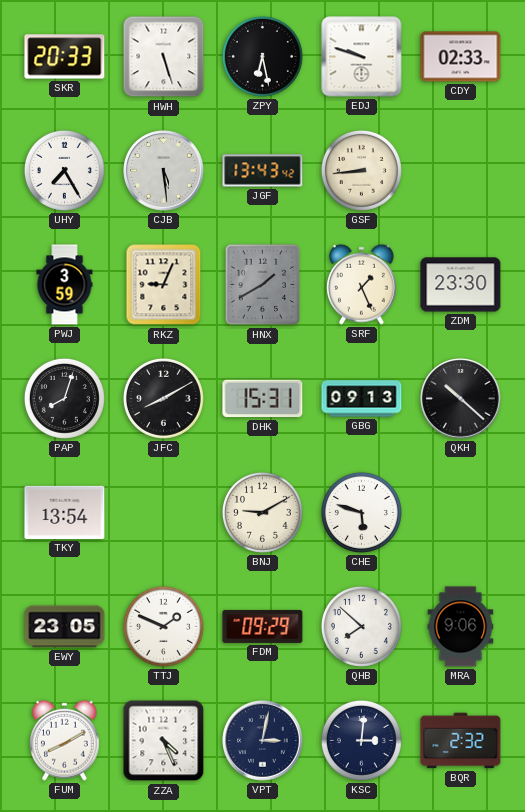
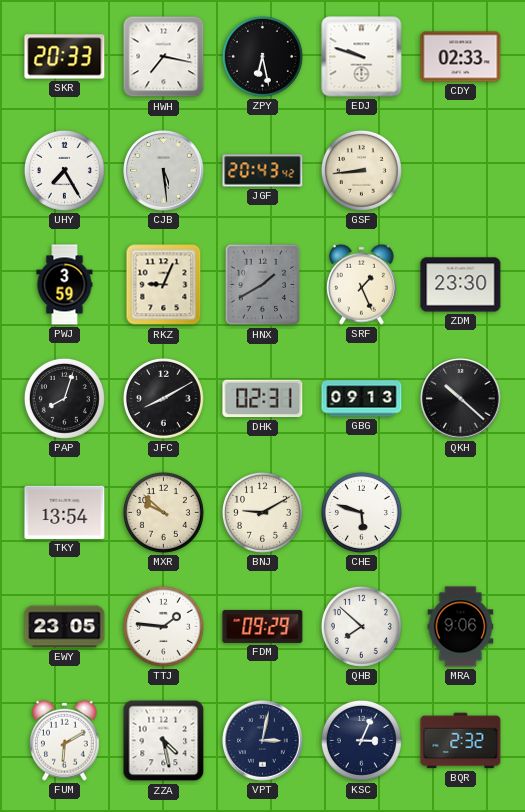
HWH: 5:27 -> 7:17 (164, 57)
JGF: 13:43 -> 20:43 (263, 171)
DHK: 15:31 -> 02:31 (263, 399)
MXR: none -> 9:52 (163, 512)
TTJ: 1:49 -> 1:46 (163, 626)
FUM: 8:10 -> 6:10 (65, 740)
ZZA: 4:26 -> 4:28 (164, 741)
KSC: 3:01 -> 3:04 (361, 740)
